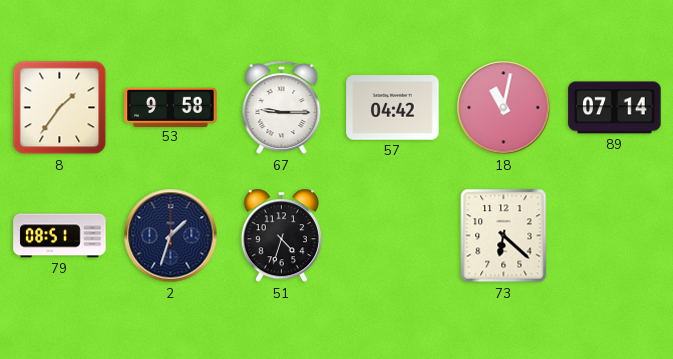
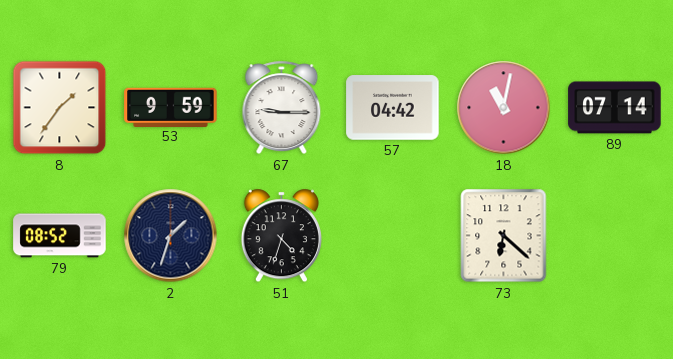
53: 9:58 -> 9:59 (171, 107)
79: 08:51 -> 08:52 (60, 236)
